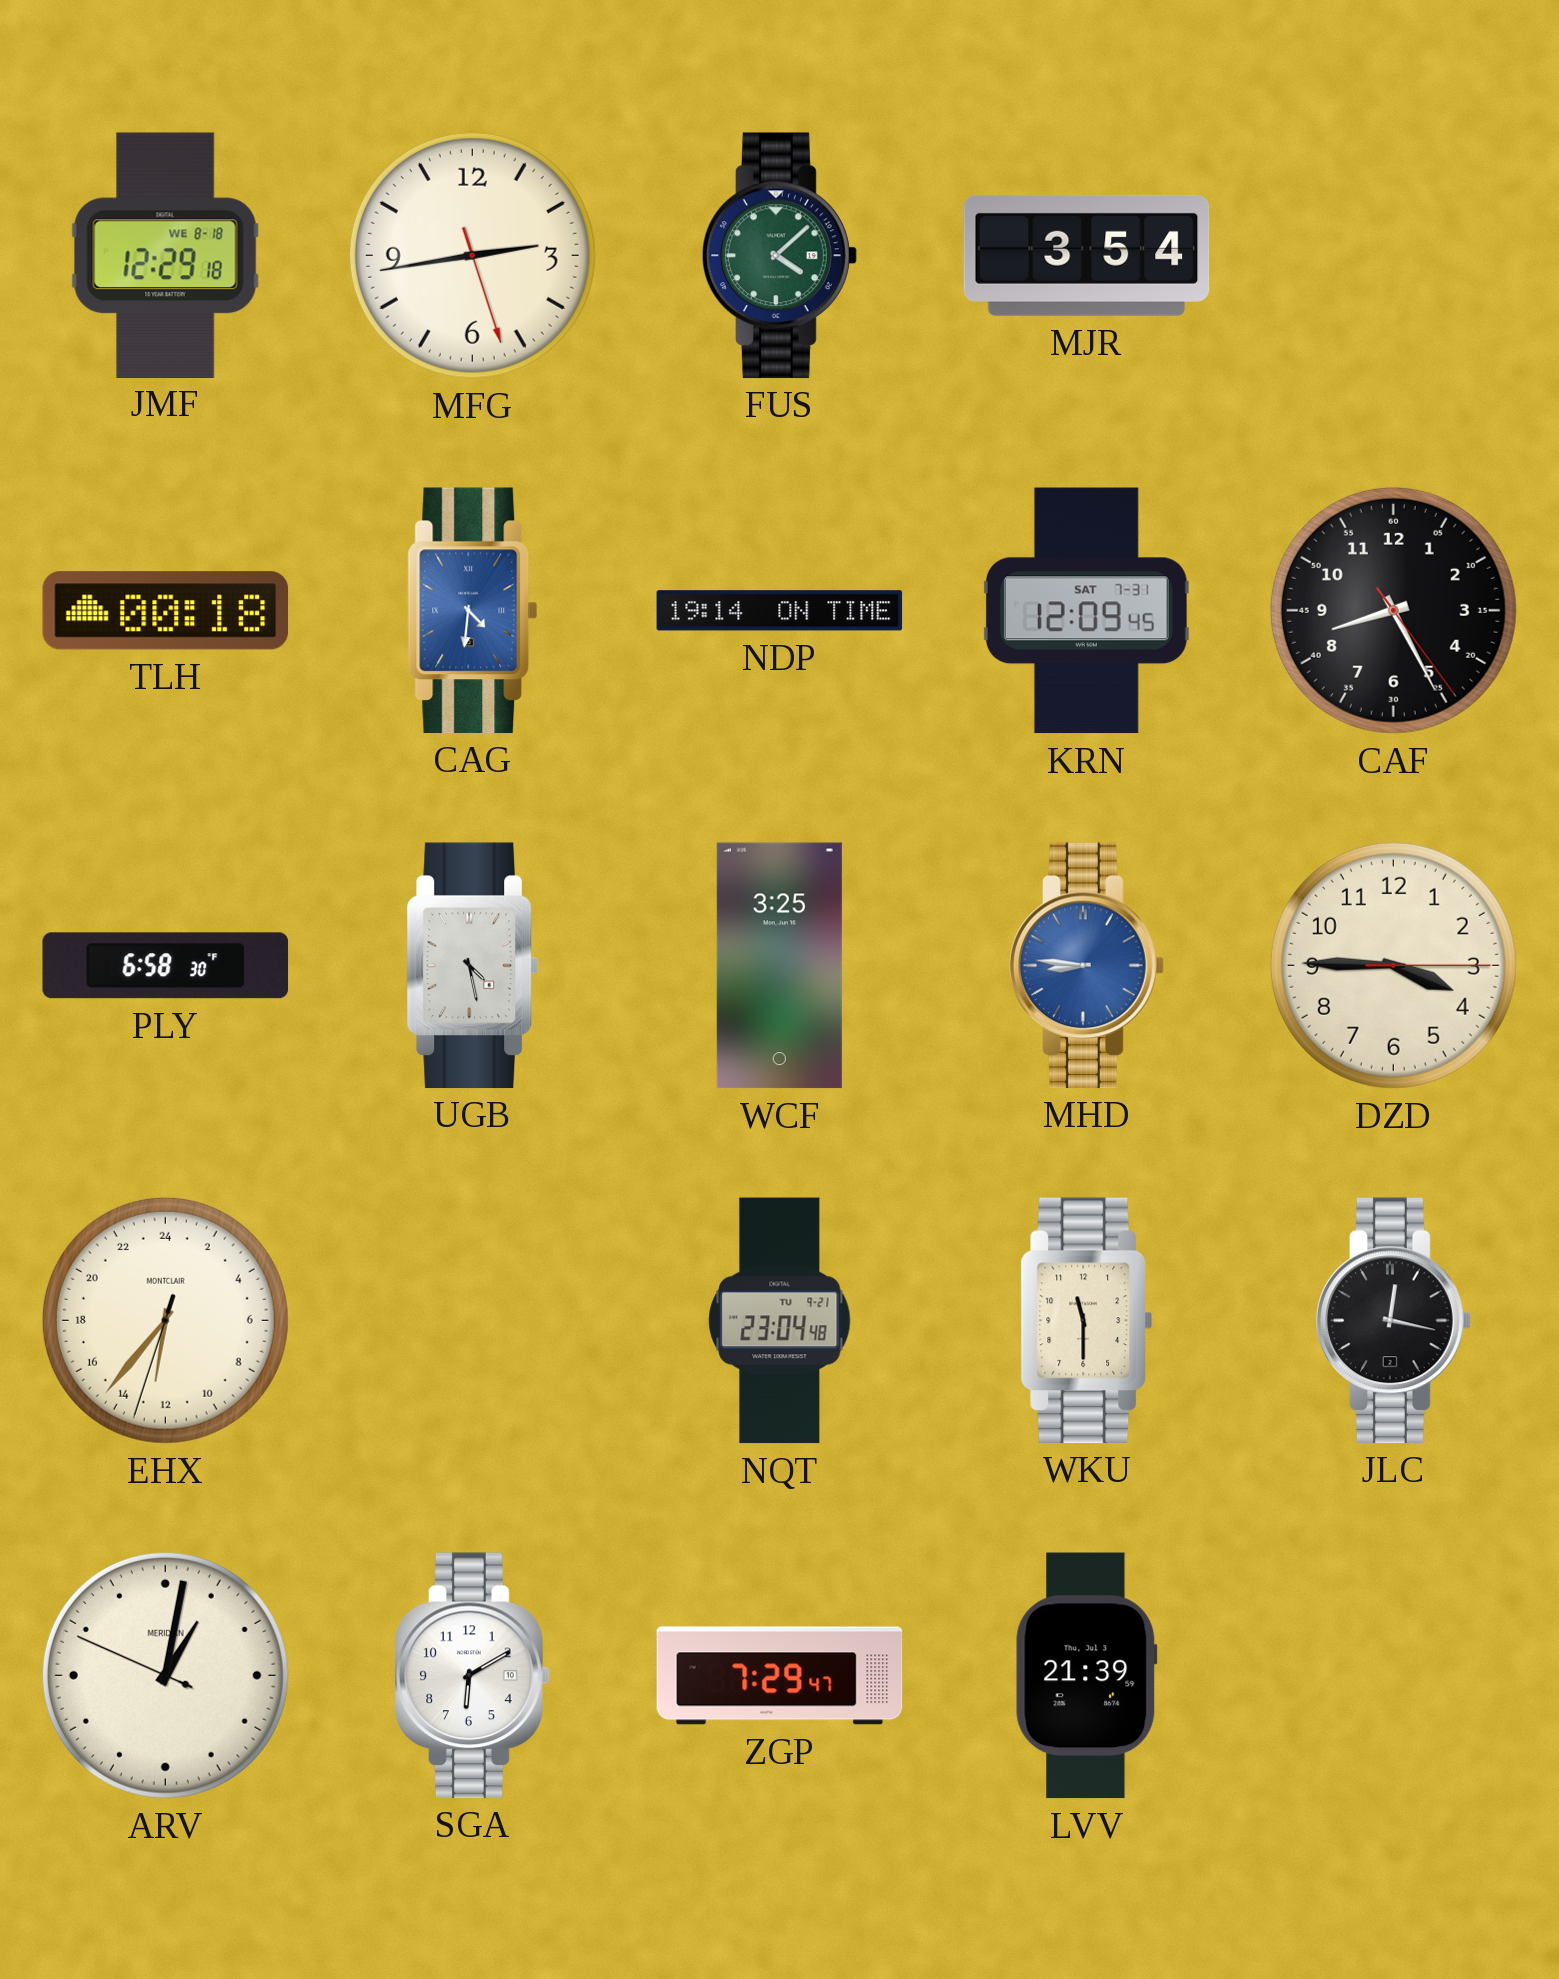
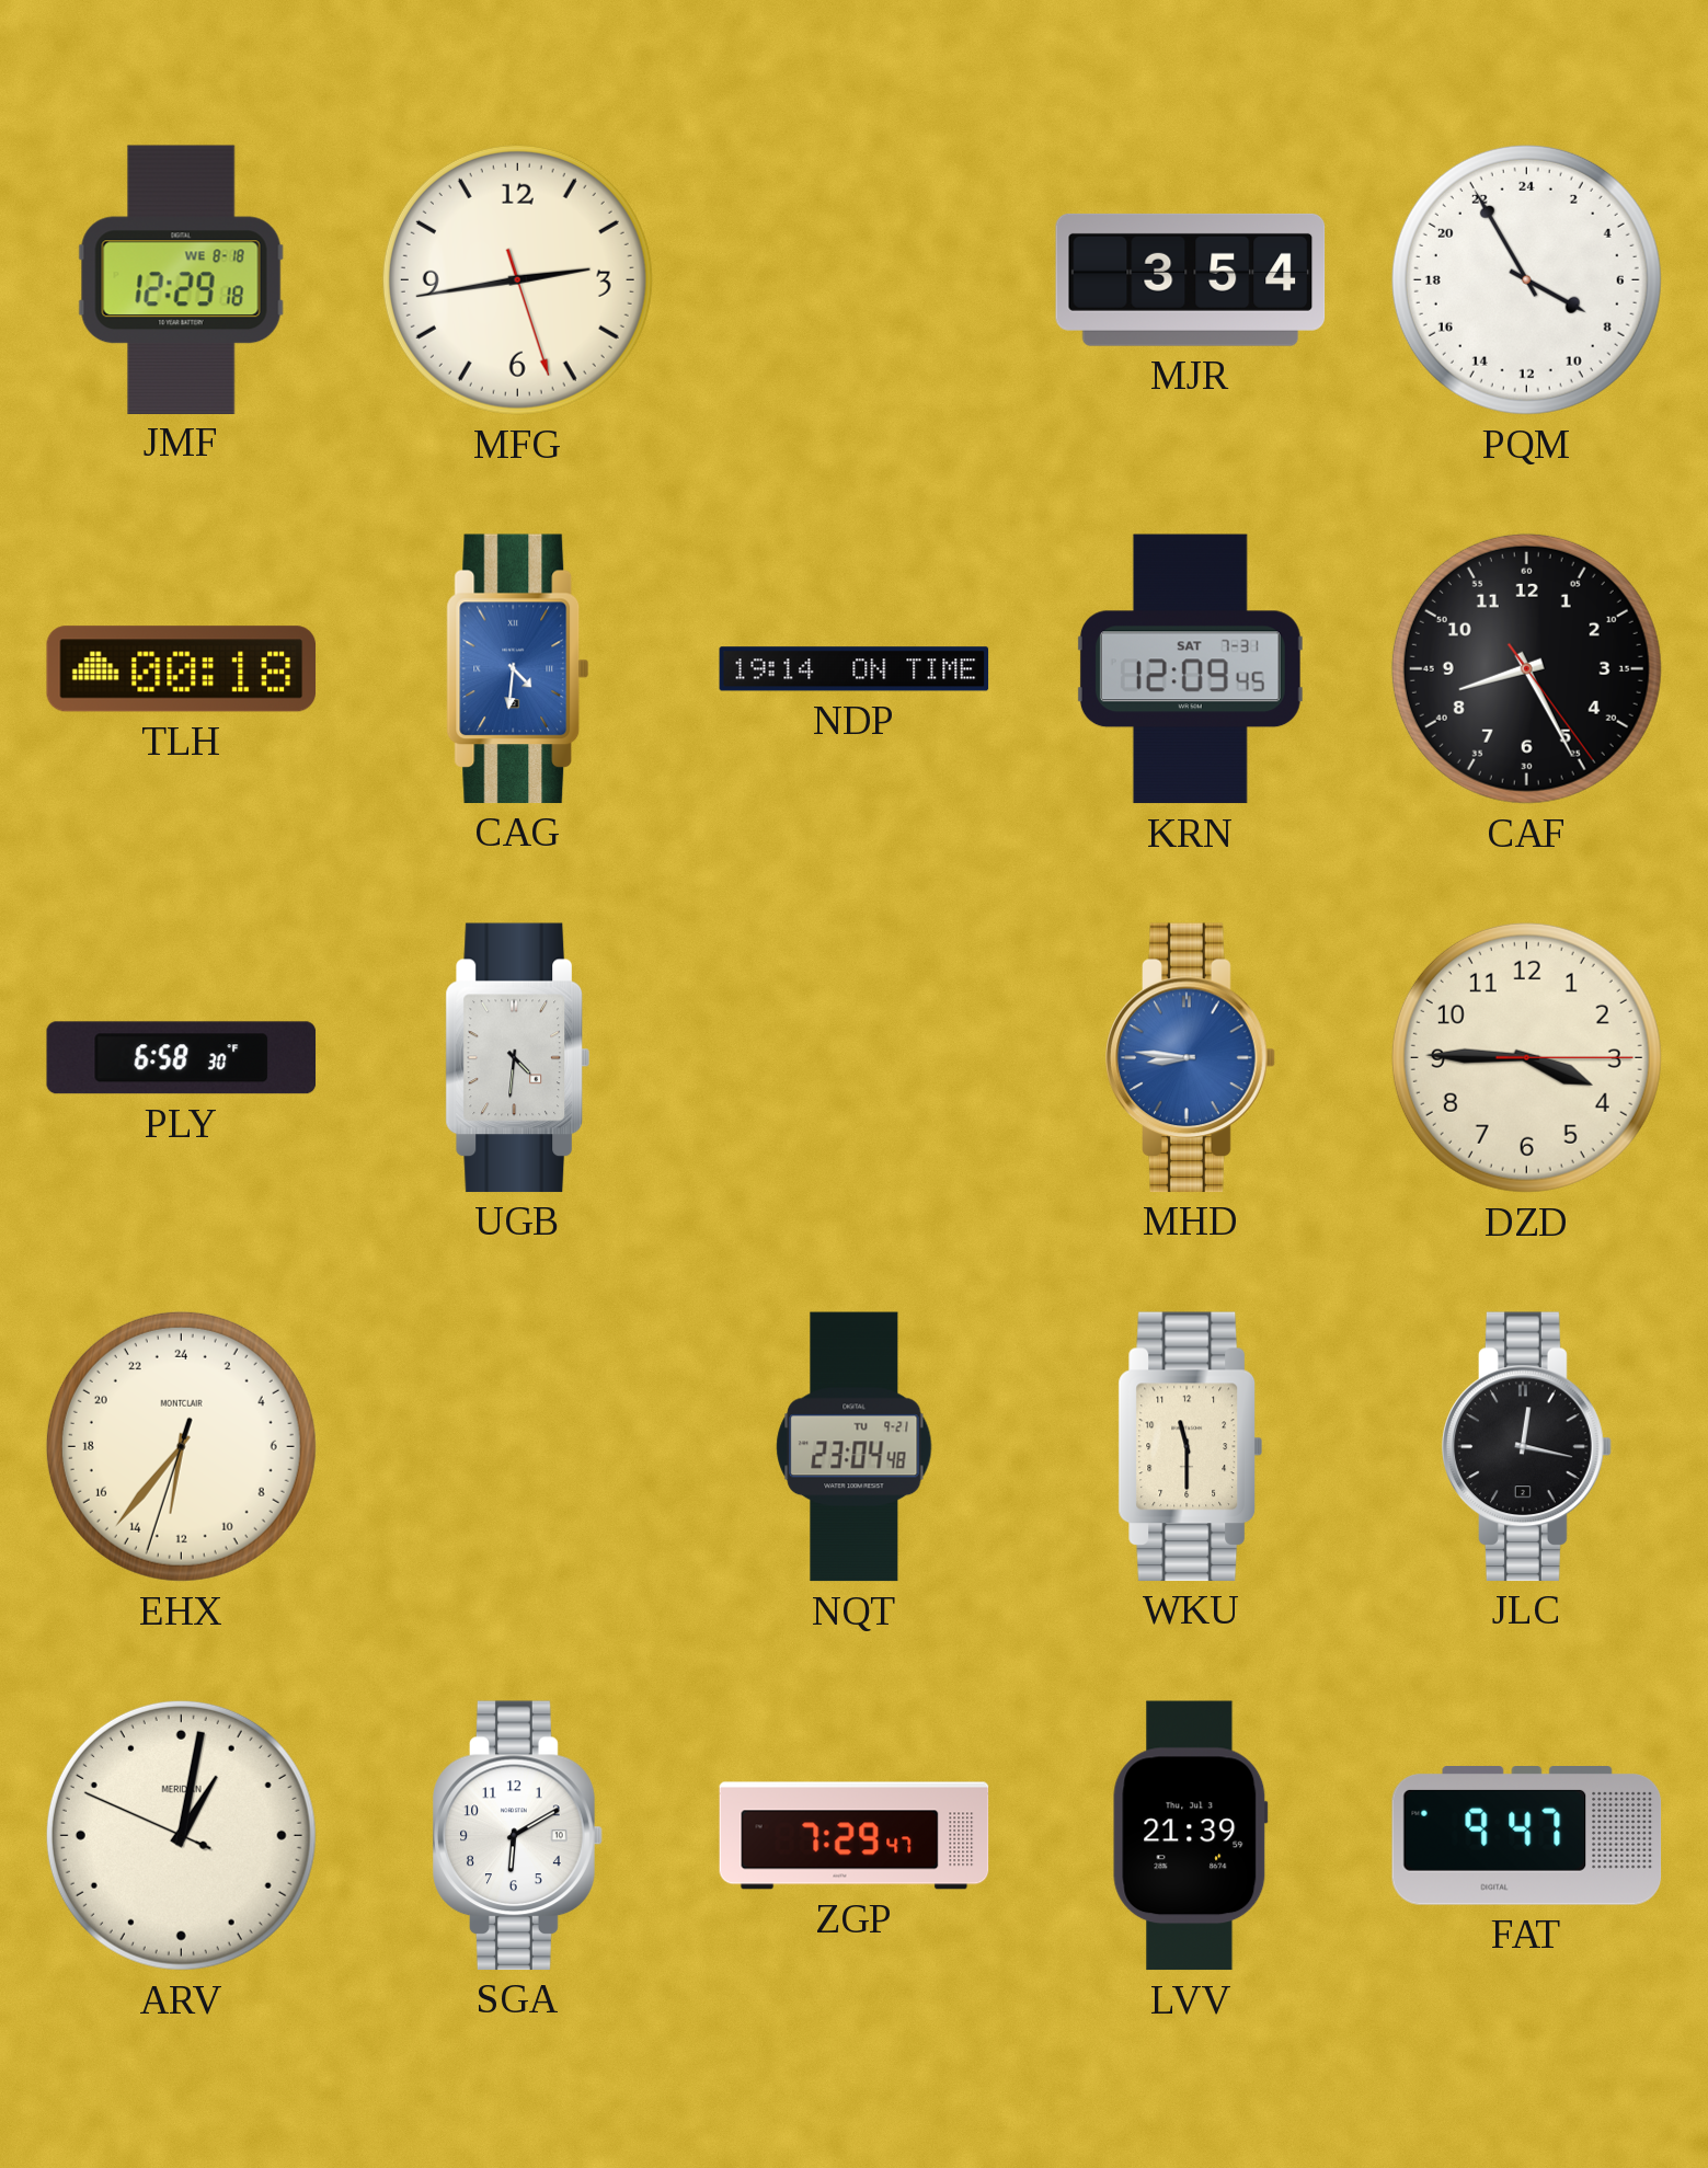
FUS: 4:08 -> none (780, 255)
PQM: none -> 7:55 (1526, 279)
UGB: 4:28 -> 4:31 (517, 1057)
WCF: 3:25 -> none (779, 966)
FAT: none -> 9:47 (1527, 1836)
